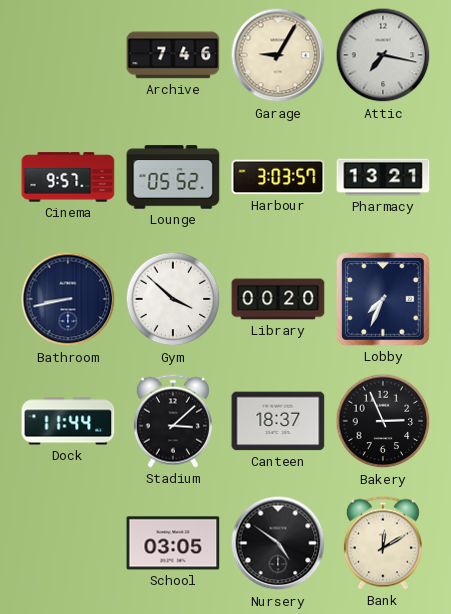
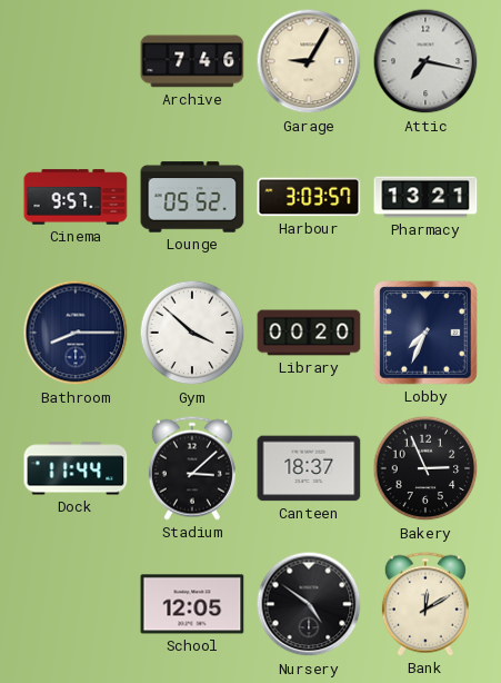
Bathroom: 8:43 -> 8:15 (76, 333)
School: 03:05 -> 12:05 (192, 604)
